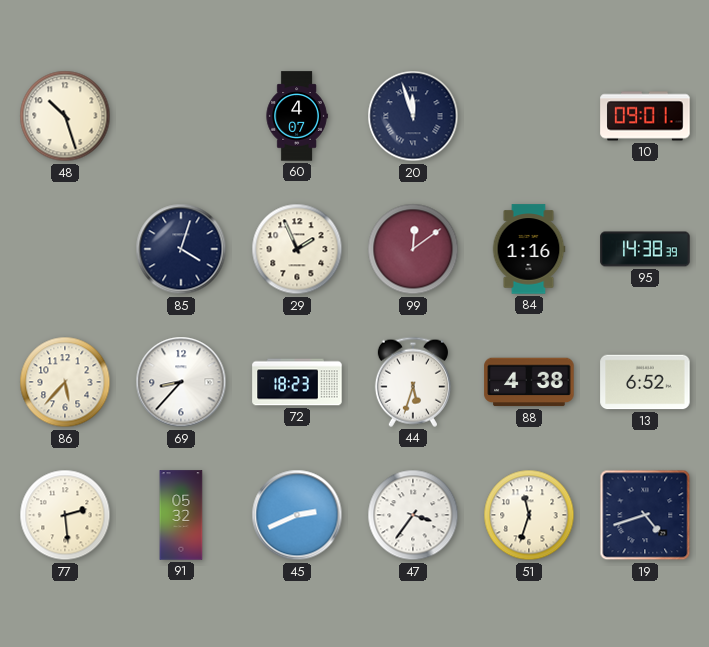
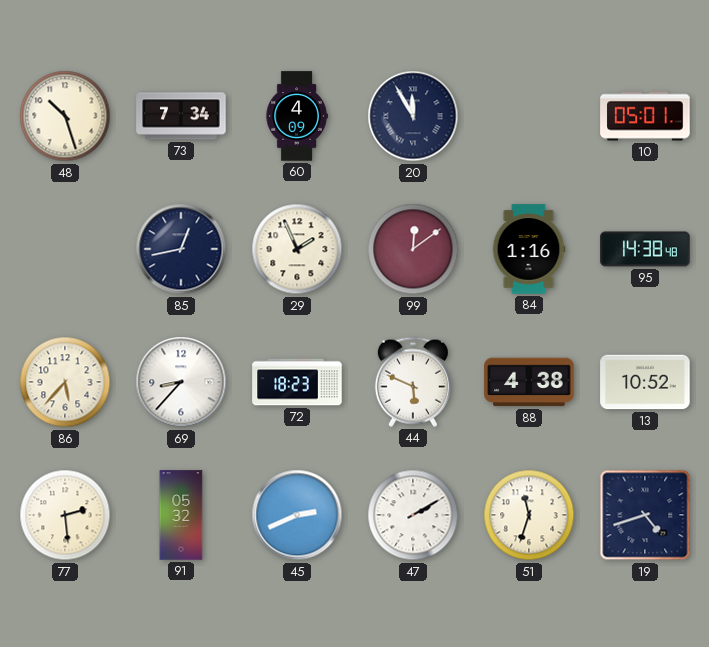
73: none -> 7:34 (181, 116)
60: 4:07 -> 4:09 (297, 116)
20: 11:57 -> 11:55 (413, 116)
10: 09:01 -> 05:01 (645, 116)
85: 4:03 -> 12:43 (181, 249)
95: 14:38:39 -> 14:38:48 (645, 249)
44: 5:33 -> 5:49 (413, 382)
13: 6:52 -> 10:52 (645, 382)
47: 3:36 -> 2:10 (413, 515)
